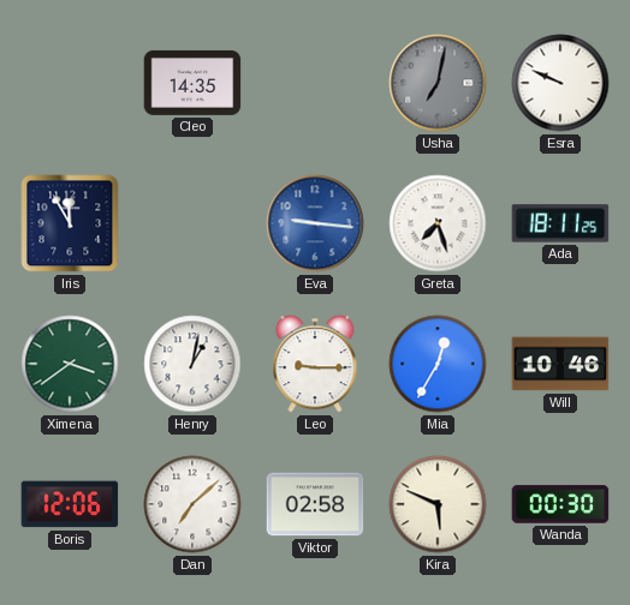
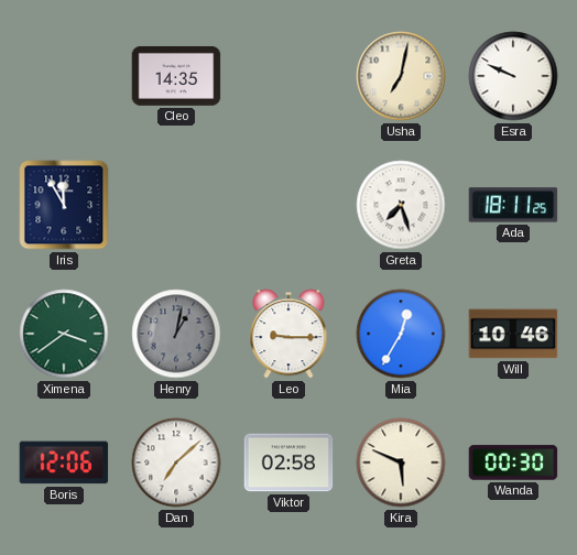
Usha dial: grey -> cream (401, 76)
Eva: 9:16 -> none (315, 223)
Henry dial: white -> grey (176, 334)
